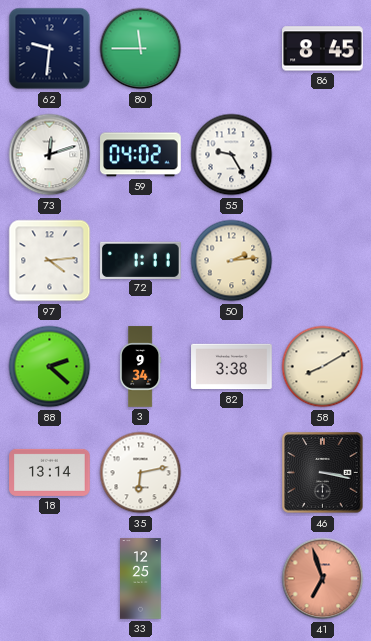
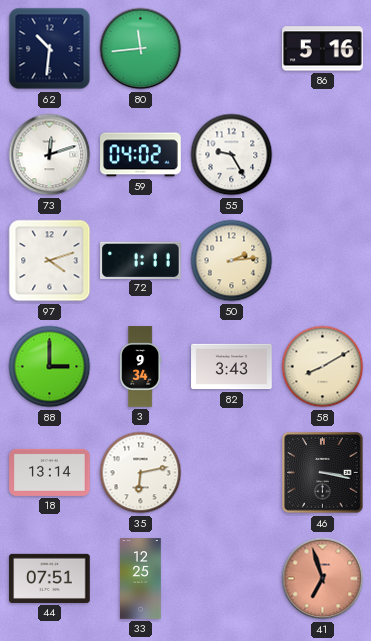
62: 9:31 -> 10:31 (50, 49)
80: 11:45 -> 11:44 (141, 49)
86: 8:45 -> 5:16 (323, 49)
97: 4:14 -> 4:12 (50, 261)
88: 2:22 -> 3:00 (50, 367)
82: 3:38 -> 3:43 (232, 367)
44: none -> 07:51 (50, 578)
